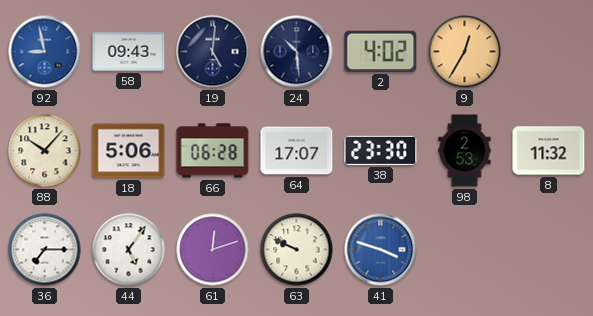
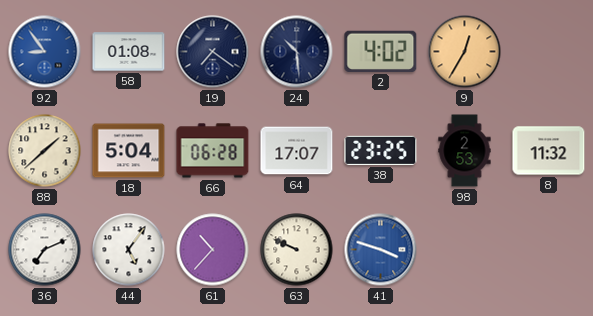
92: 8:58 -> 8:54 (45, 52)
58: 09:43 -> 01:08 (129, 52)
19: 5:01 -> 7:21 (213, 52)
88: 10:07 -> 1:38 (45, 151)
18: 5:06 -> 5:04 (129, 151)
38: 23:30 -> 23:25 (381, 150)
36: 7:15 -> 7:11 (45, 250)
61: 12:12 -> 10:37 (213, 250)
